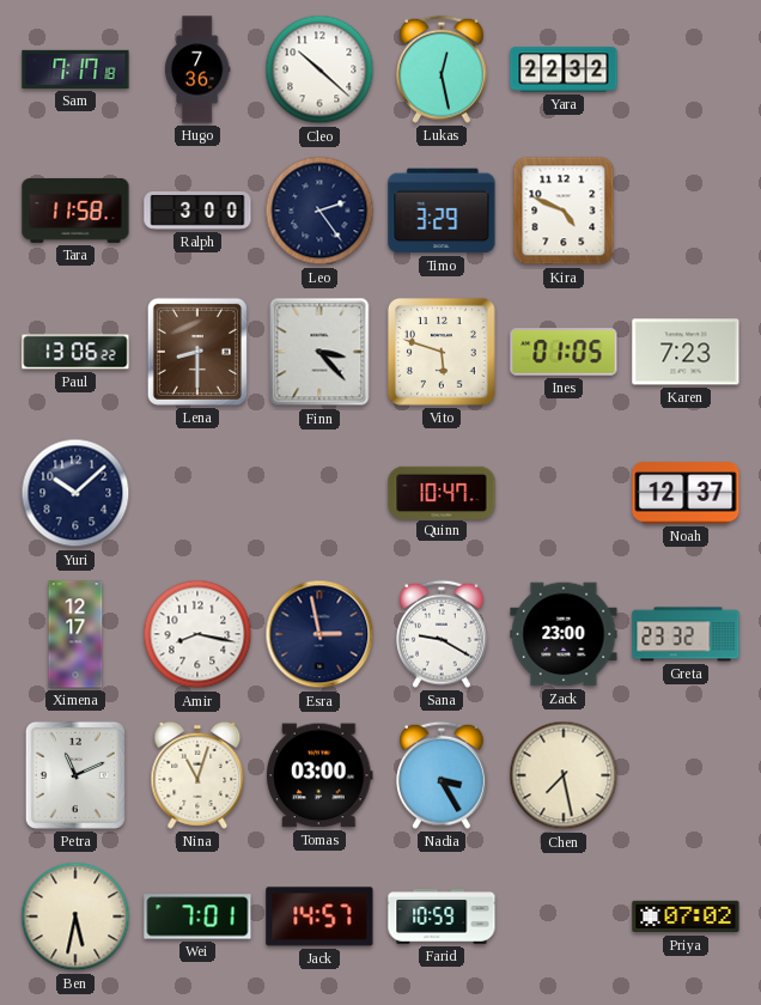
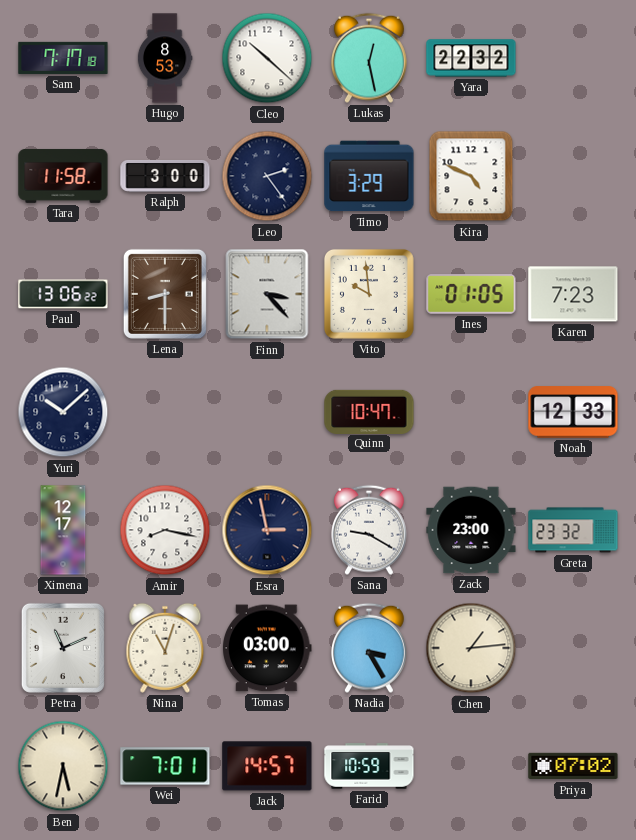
Hugo: 7:36 -> 8:53 (165, 58)
Vito: 5:48 -> 9:59 (369, 294)
Noah: 12:37 -> 12:33 (573, 412)
Chen: 7:28 -> 1:14 (471, 648)
